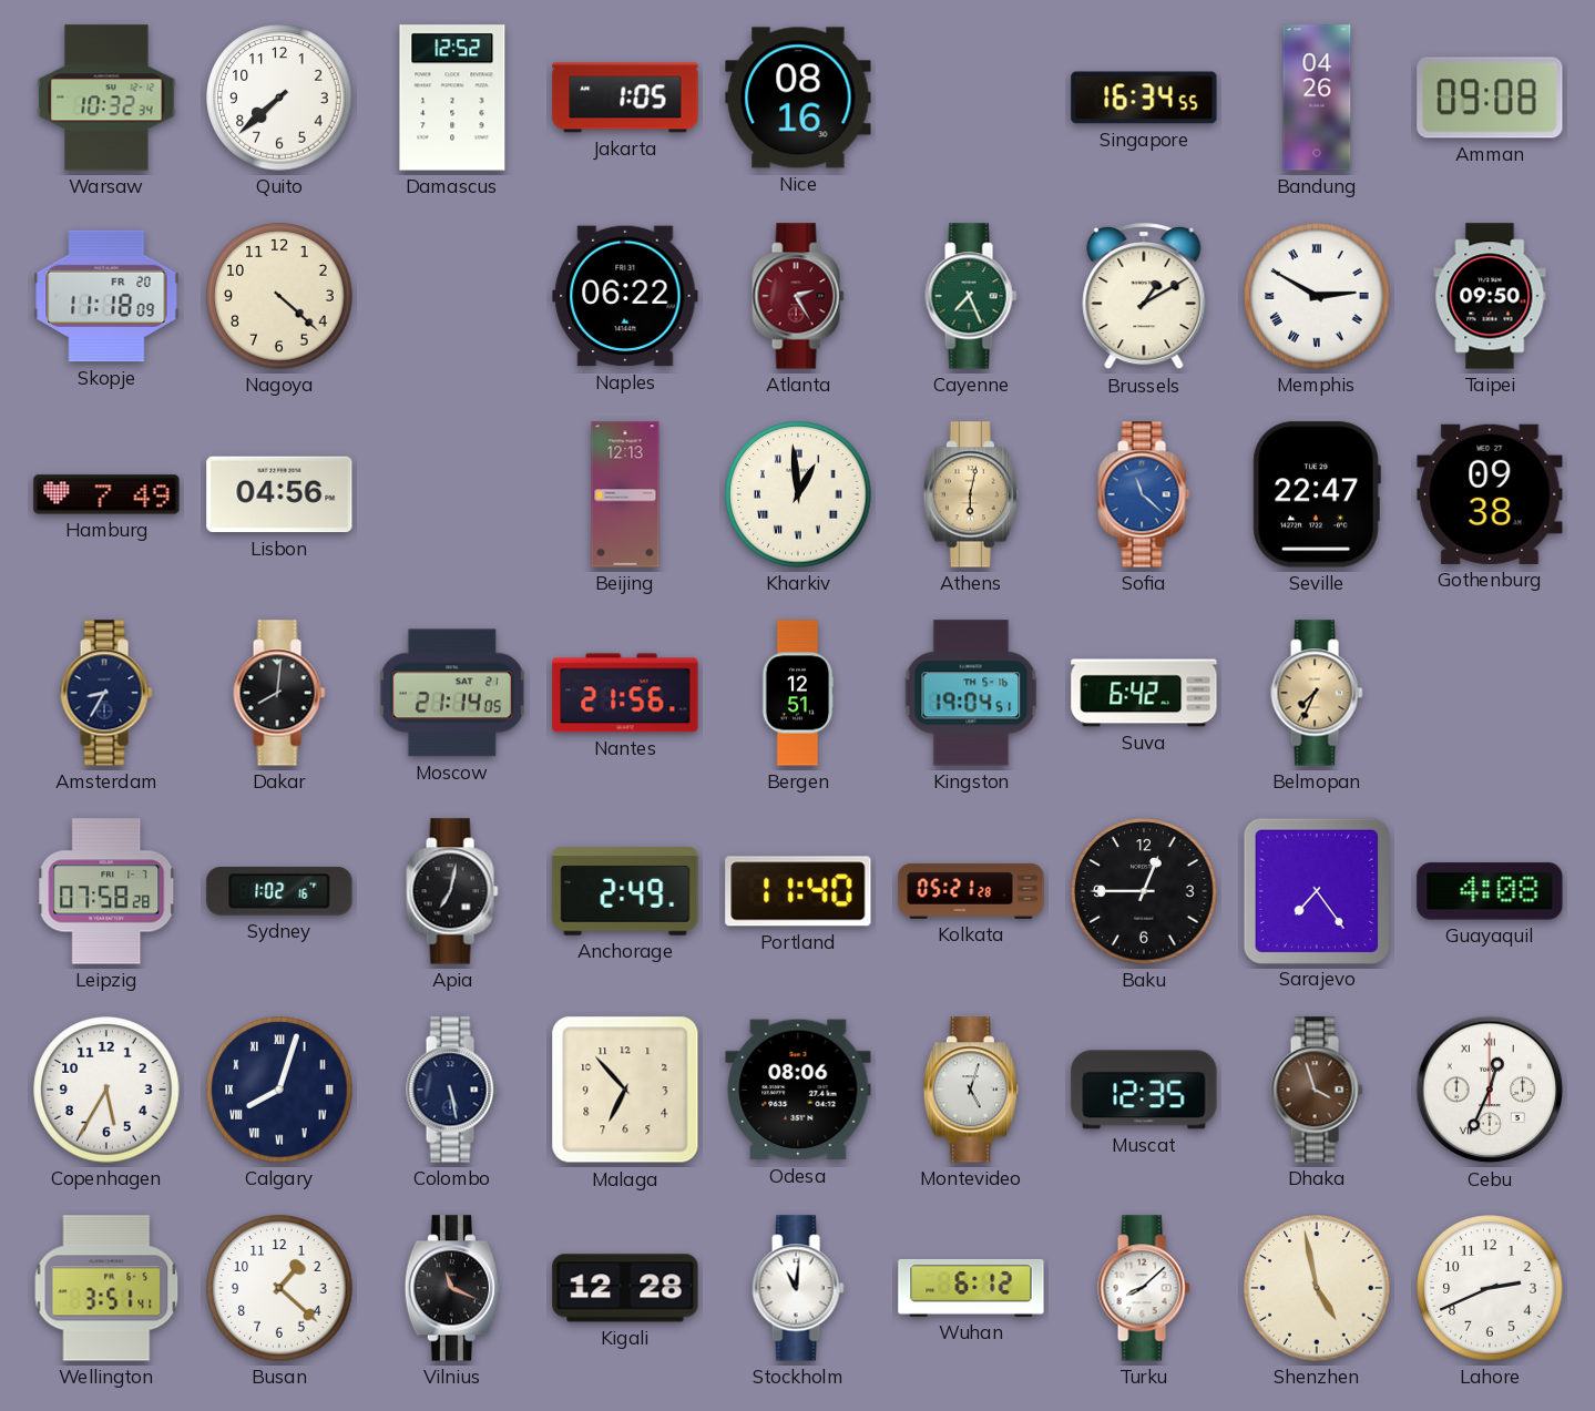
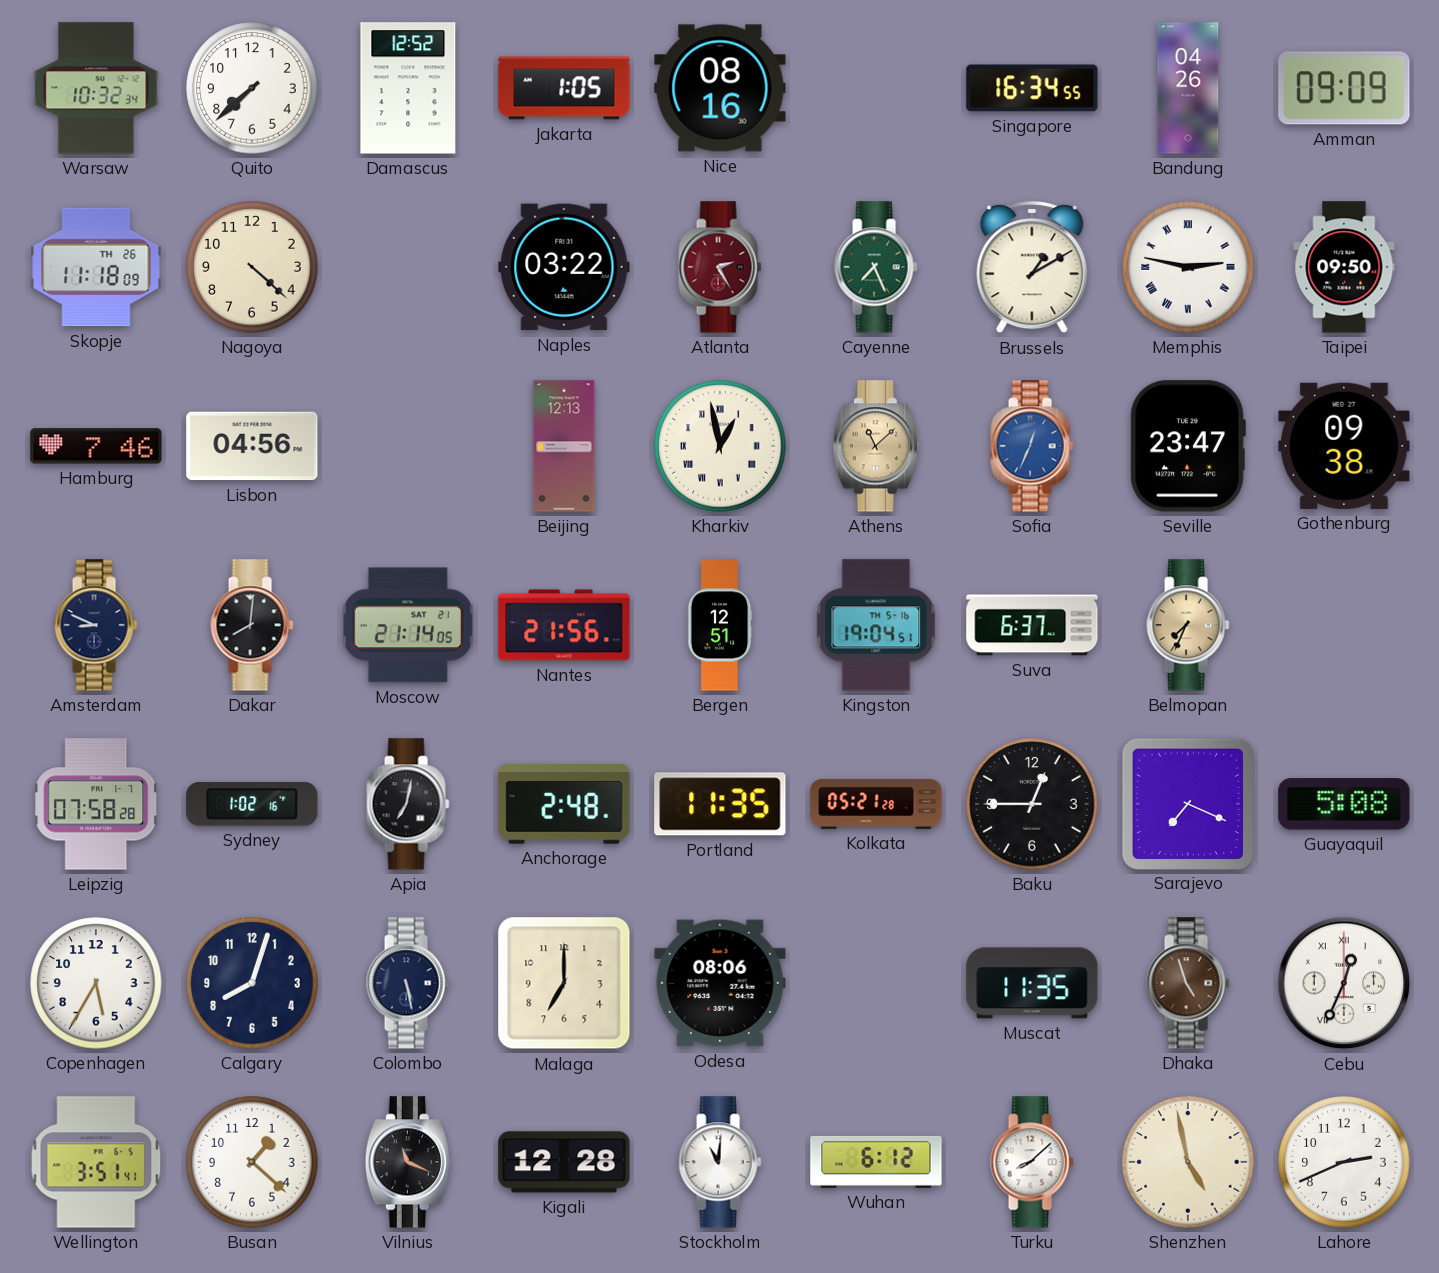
Amman: 09:08 -> 09:09 (1344, 88)
Skopje date: FR 20 -> TH 26 (96, 267)
Naples: 06:22 -> 03:22 (564, 267)
Memphis: 2:50 -> 2:47 (1188, 267)
Hamburg: 7:49 -> 7:46 (96, 446)
Kharkiv: 12:59 -> 12:58 (720, 446)
Athens: 6:02 -> 11:08 (876, 446)
Sofia: 11:22 -> 12:34 (1032, 446)
Seville: 22:47 -> 23:47 (1188, 446)
Amsterdam: 8:35 -> 8:49 (96, 625)
Suva: 6:42 -> 6:37 (1032, 625)
Anchorage: 2:49 -> 2:48 (564, 804)
Portland: 11:40 -> 11:35 (720, 804)
Sarajevo: 7:24 -> 7:19 (1187, 803)
Guayaquil: 4:08 -> 5:08 (1344, 804)
Calgary numerals: Roman -> Arabic (252, 983)
Malaga: 6:53 -> 7:00 (564, 983)
Montevideo: 5:03 -> none (971, 1090)
Muscat: 12:35 -> 11:35 (1032, 983)
Dhaka: 3:57 -> 4:57 (1188, 983)
